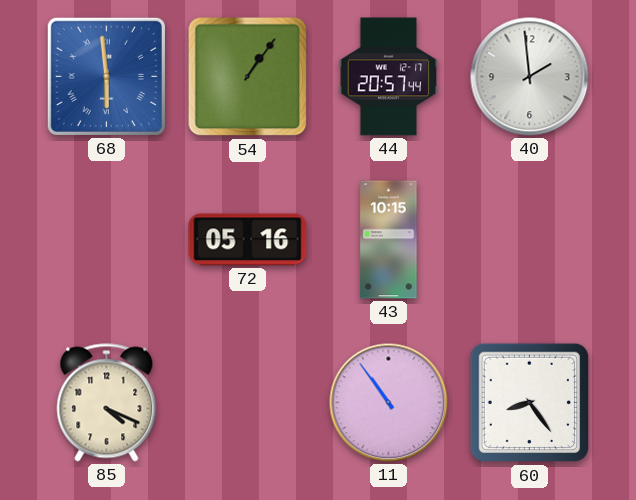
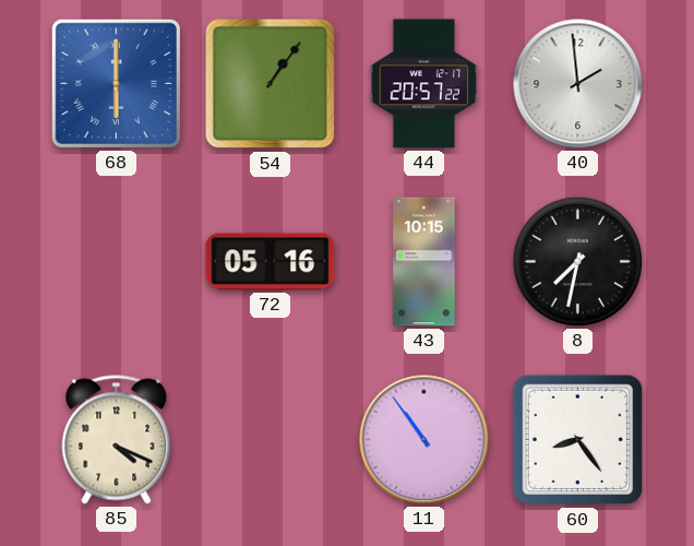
68: 5:59 -> 6:00 (116, 83)
44: 20:57:44 -> 20:57:22 (424, 84)
8: none -> 7:32 (577, 261)
